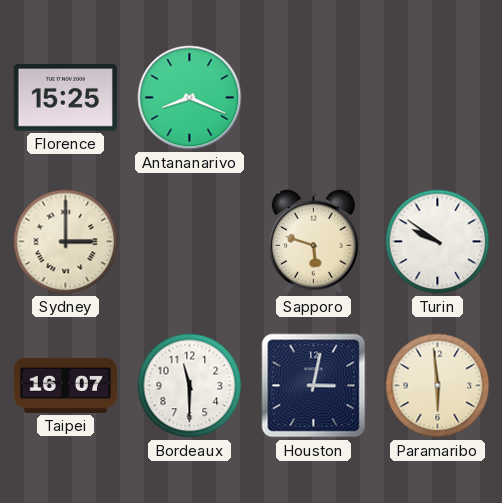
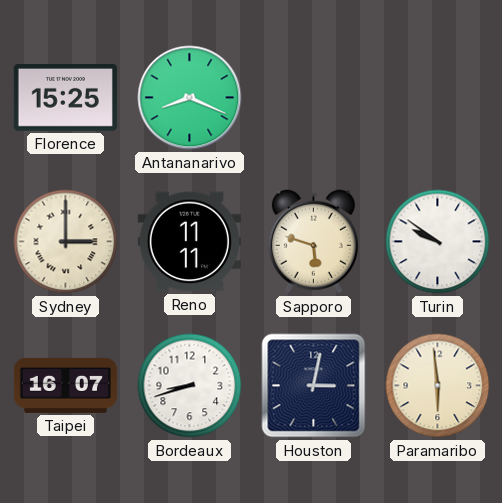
Reno: none -> 11:11 (189, 242)
Bordeaux: 11:30 -> 8:42 (190, 386)
